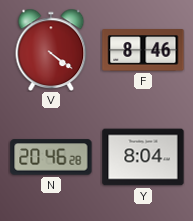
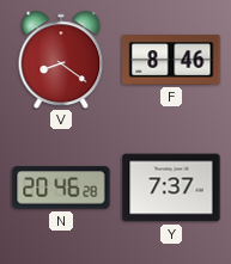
V: 4:21 -> 8:21 (61, 59)
Y: 8:04 -> 7:37 (171, 188)
